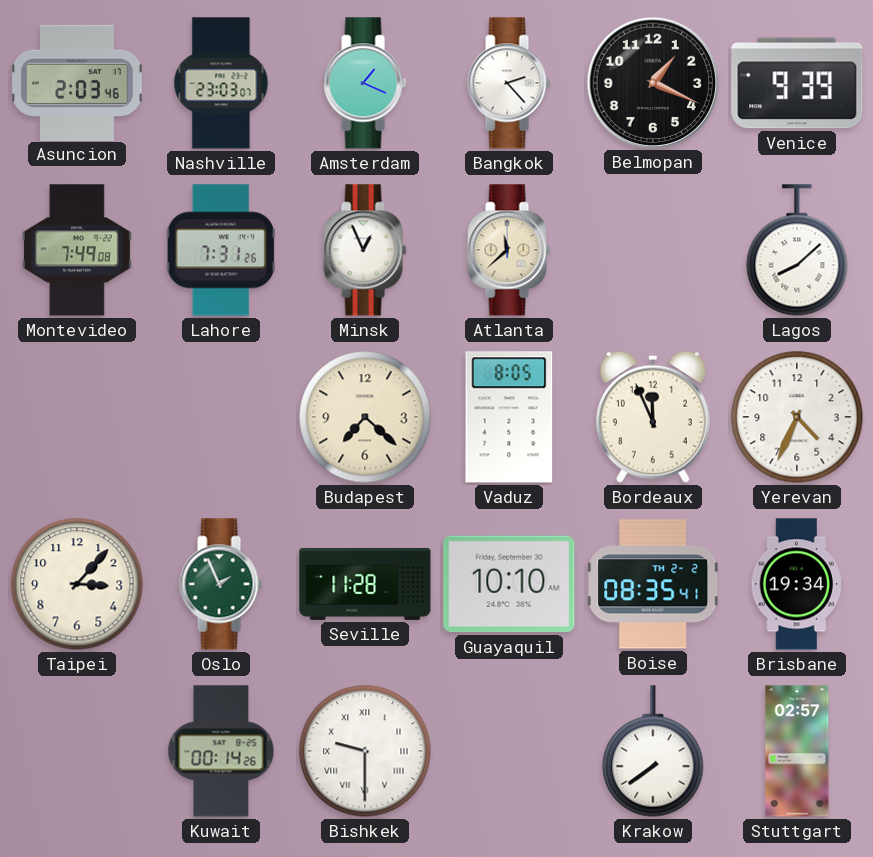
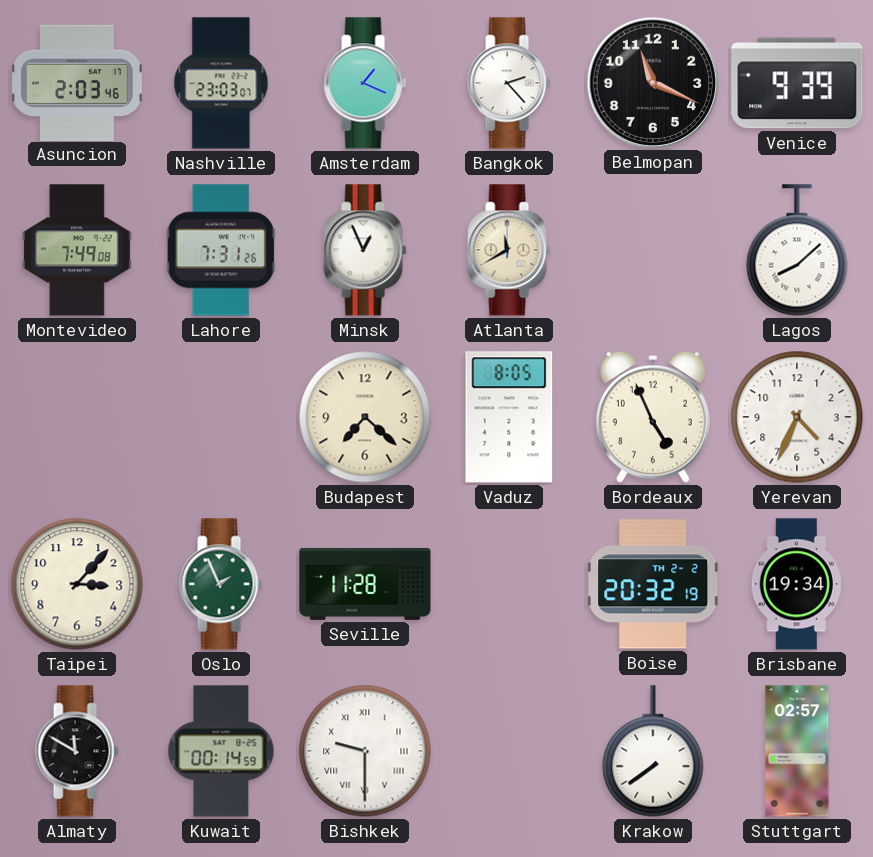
Belmopan: 1:19 -> 11:19 (652, 82)
Atlanta: 11:38 -> 11:40 (509, 250)
Bordeaux: 11:56 -> 4:56 (653, 417)
Guayaquil: 10:10 -> none (509, 584)
Boise: 08:35 -> 20:32 (654, 584)
Almaty: none -> 11:50 (77, 751)
Kuwait: 00:14:26 -> 00:14:59 (221, 751)
